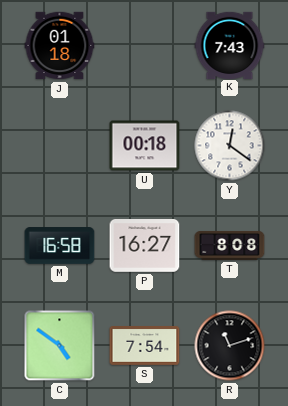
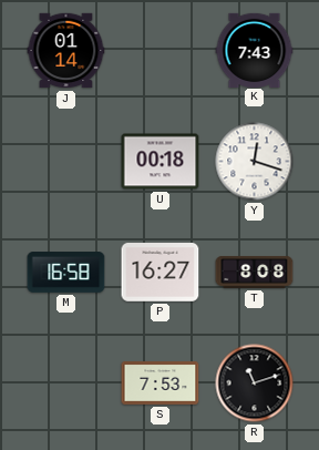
J: 01:18 -> 01:14 (66, 51)
Y: 12:21 -> 12:18 (255, 162)
C: 4:51 -> none (60, 346)
S: 7:54 -> 7:53 (161, 383)
